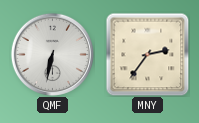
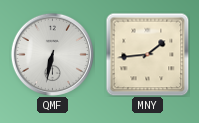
MNY: 2:36 -> 1:44 (147, 54)
